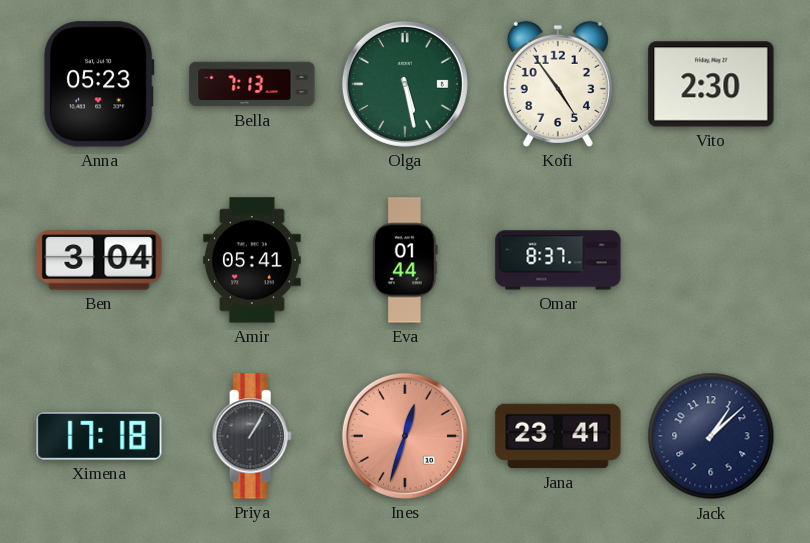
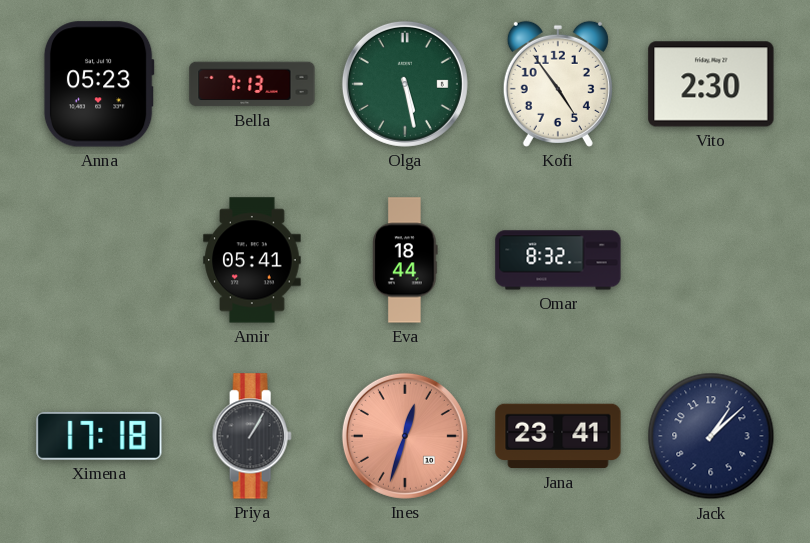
Ben: 3:04 -> none (99, 260)
Eva: 01:44 -> 18:44 (405, 260)
Omar: 8:37 -> 8:32 (558, 260)
